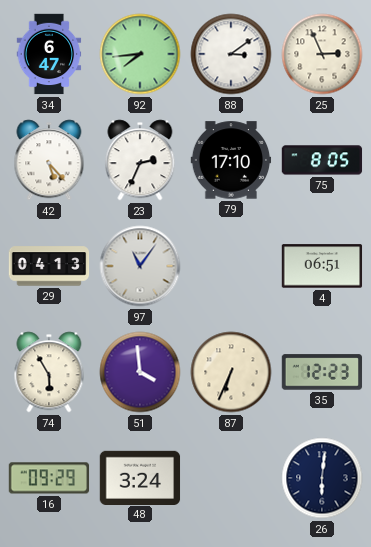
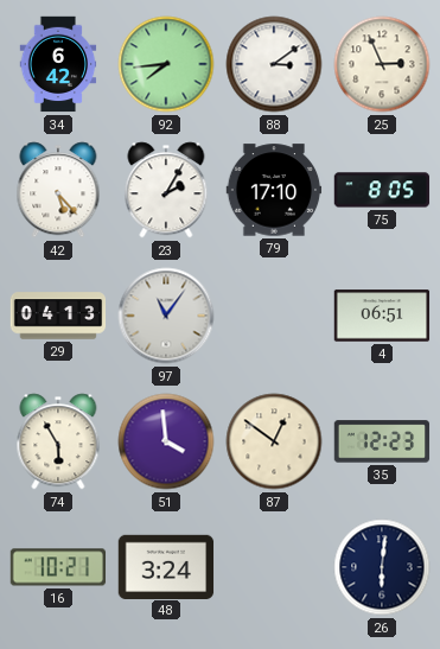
34: 6:47 -> 6:42 (58, 64)
23: 2:34 -> 2:05 (166, 190)
87: 6:34 -> 12:51 (274, 441)
16: 09:29 -> 10:21 (58, 567)
